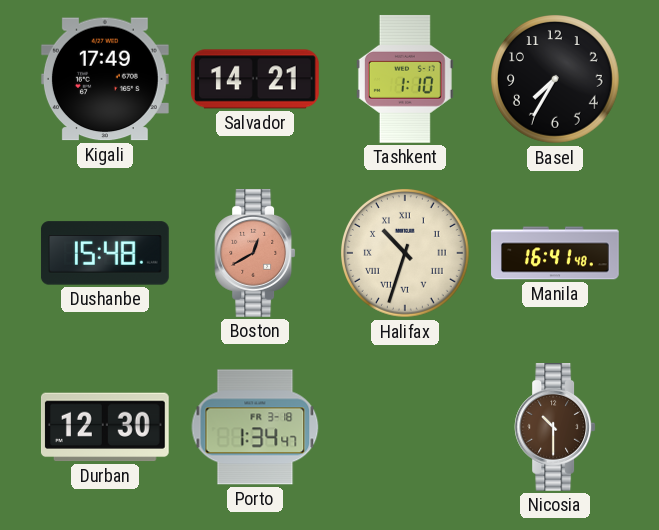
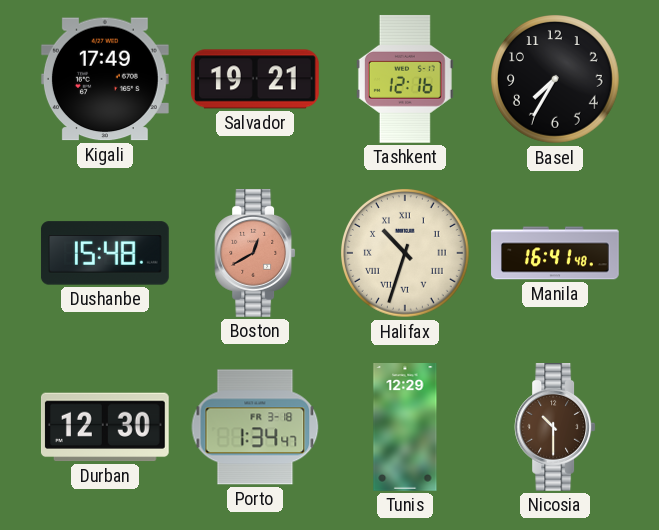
Salvador: 14:21 -> 19:21 (255, 79)
Tashkent: 1:10 -> 12:16 (405, 79)
Tunis: none -> 12:29 (405, 428)
